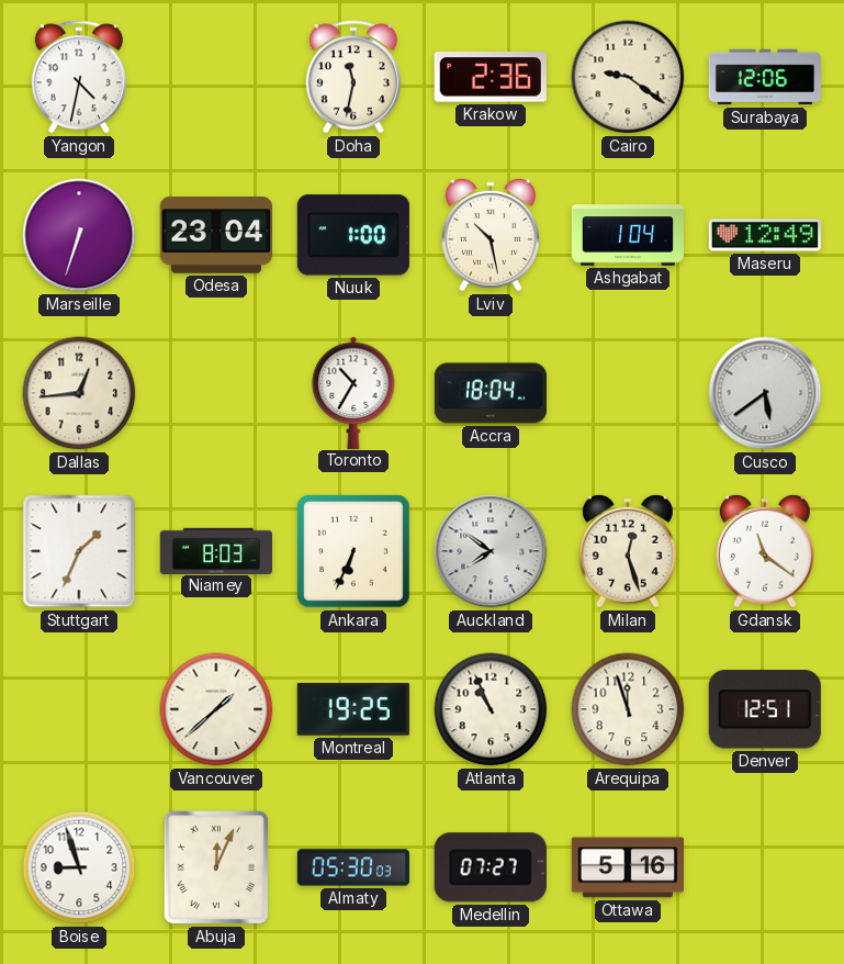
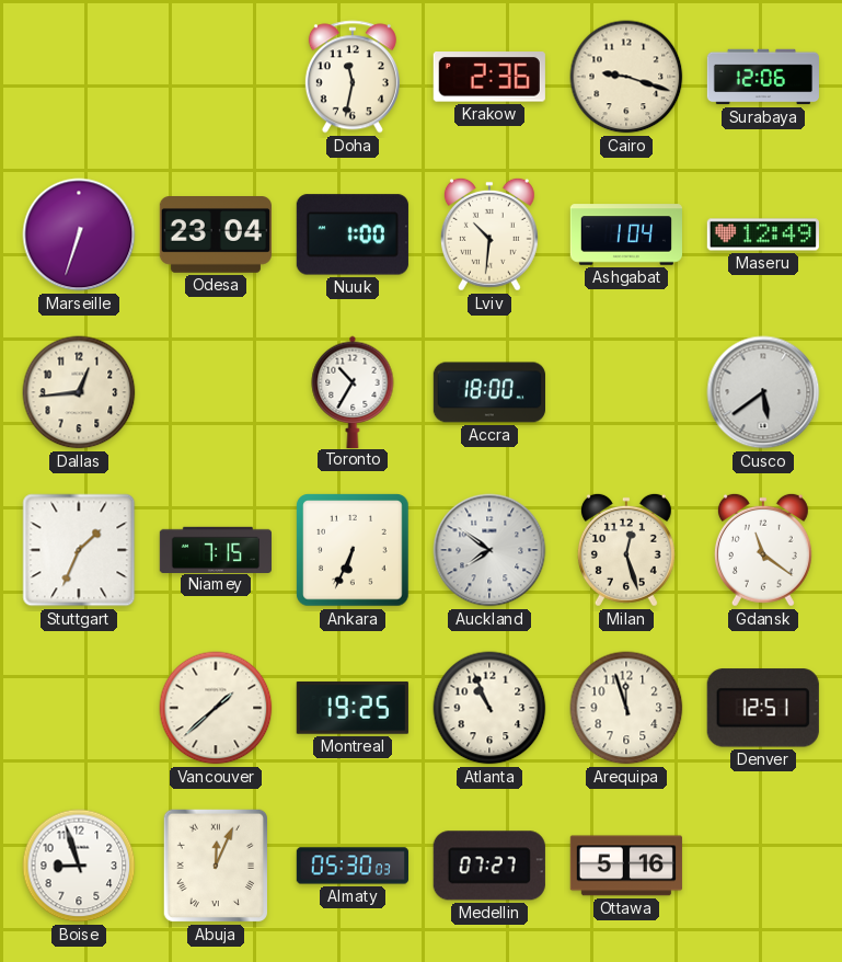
Yangon: 4:32 -> none (79, 77)
Cairo: 9:21 -> 9:18 (626, 77)
Lviv: 10:28 -> 10:31 (489, 234)
Accra: 18:04 -> 18:00 (488, 392)
Niamey: 8:03 -> 7:15 (215, 549)
